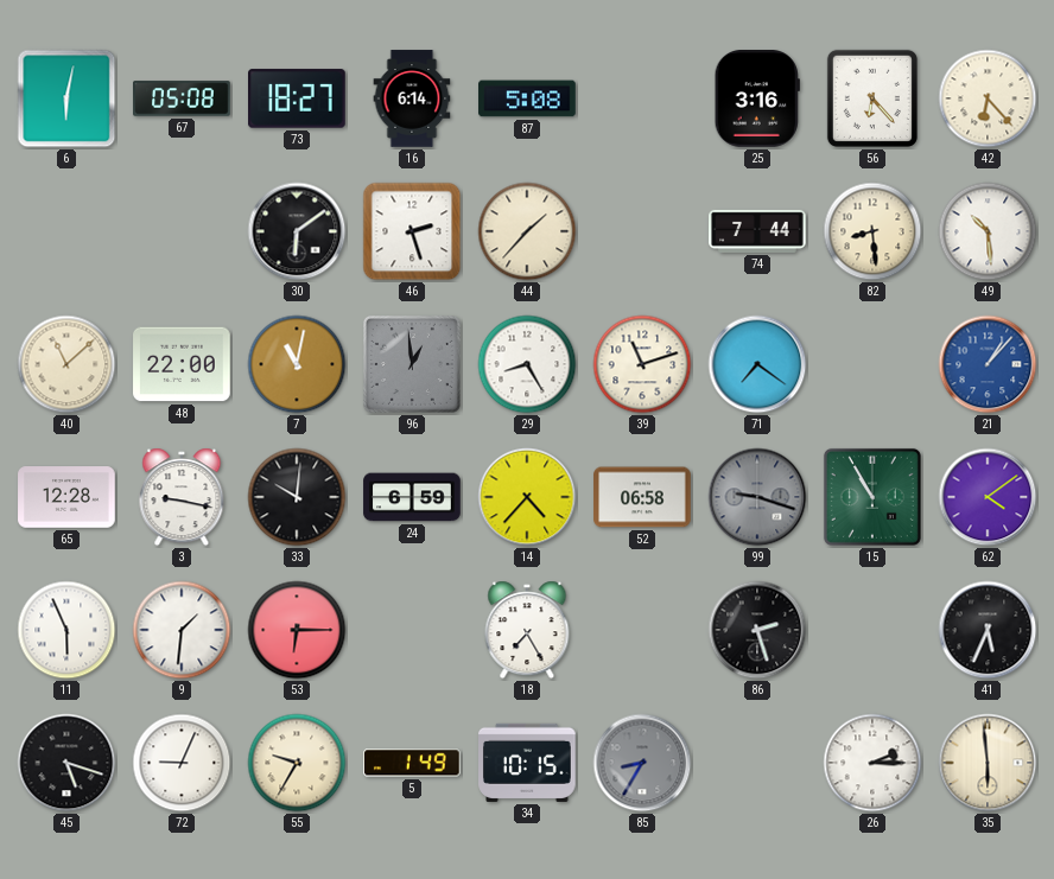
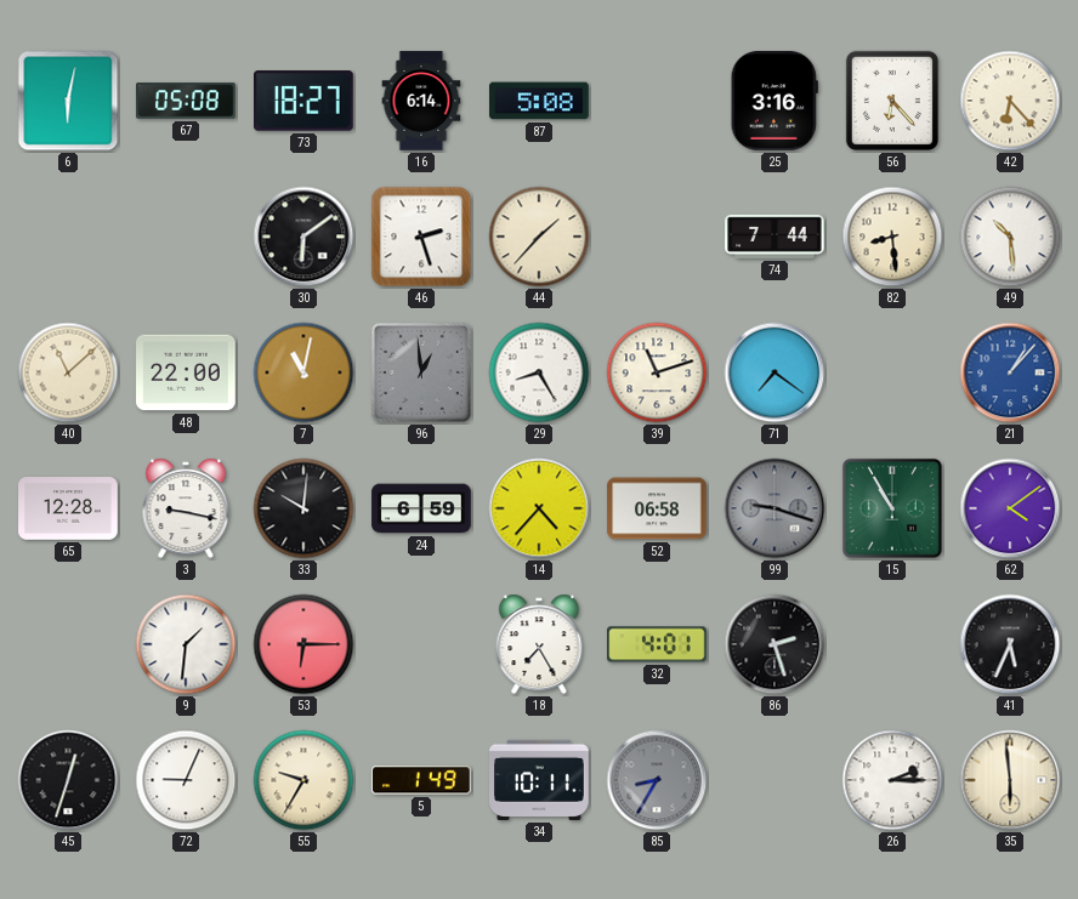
11: 5:56 -> none (66, 630)
32: none -> 4:01 (657, 644)
45: 5:18 -> 12:33 (68, 780)
34: 10:15 -> 10:11 (539, 780)
